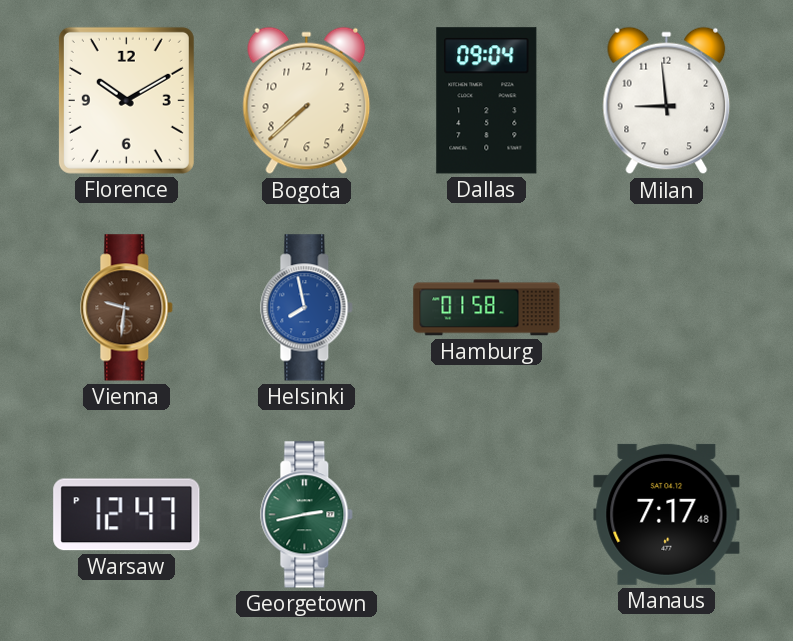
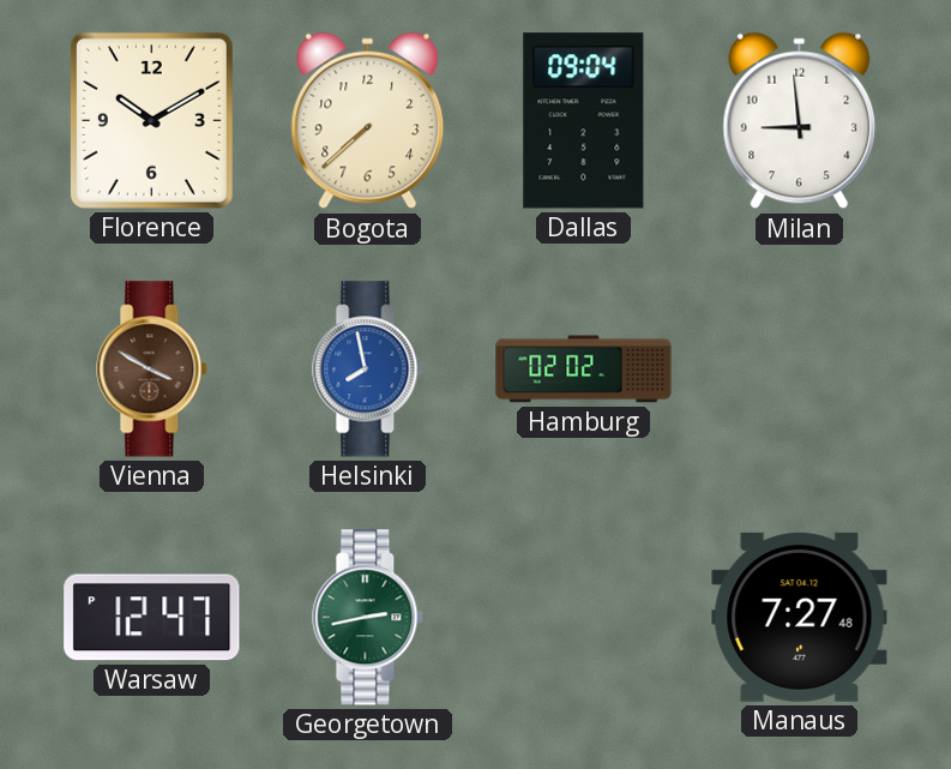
Vienna: 9:31 -> 3:50 (152, 370)
Hamburg: 01:58 -> 02:02 (584, 370)
Manaus: 7:17 -> 7:27 (800, 617)
